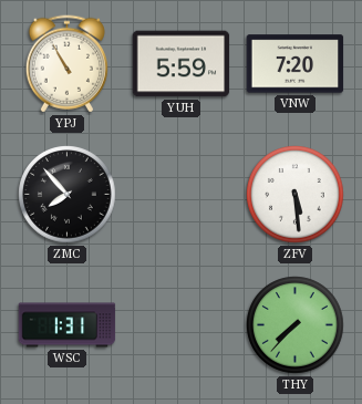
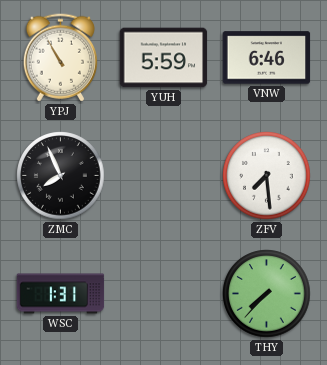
VNW: 7:20 -> 6:46 (267, 58)
ZMC: 7:53 -> 7:56 (61, 176)
ZFV: 5:29 -> 7:29 (267, 176)
